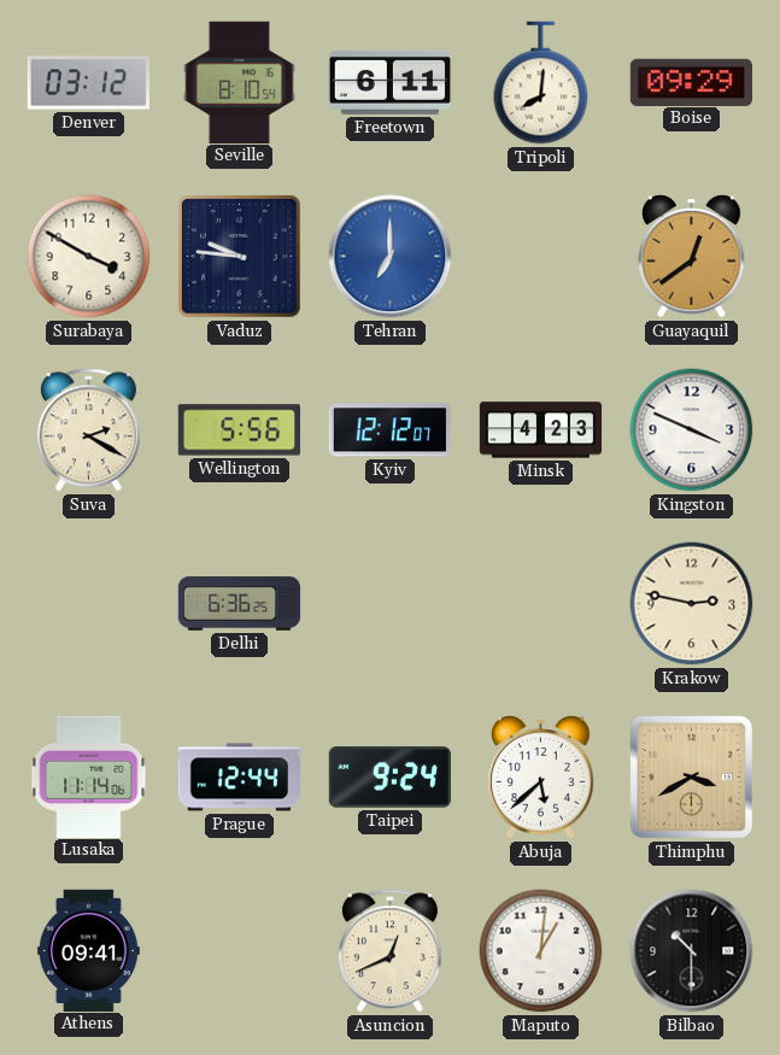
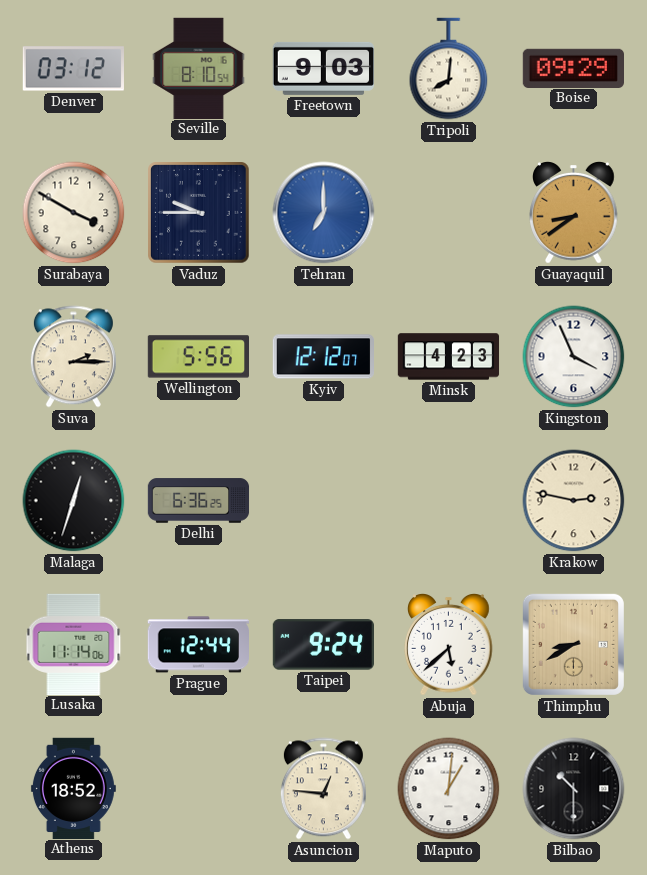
Freetown: 6:11 -> 9:03 (323, 68)
Vaduz: 9:46 -> 9:45 (199, 213)
Guayaquil: 12:39 -> 8:39 (574, 213)
Suva: 2:20 -> 2:15 (73, 357)
Kingston: 3:49 -> 3:56 (574, 357)
Malaga: none -> 12:33 (74, 501)
Thimphu: 3:40 -> 8:40 (573, 644)
Athens: 09:41 -> 18:52 (73, 788)
Asuncion: 12:41 -> 12:46 (323, 789)
